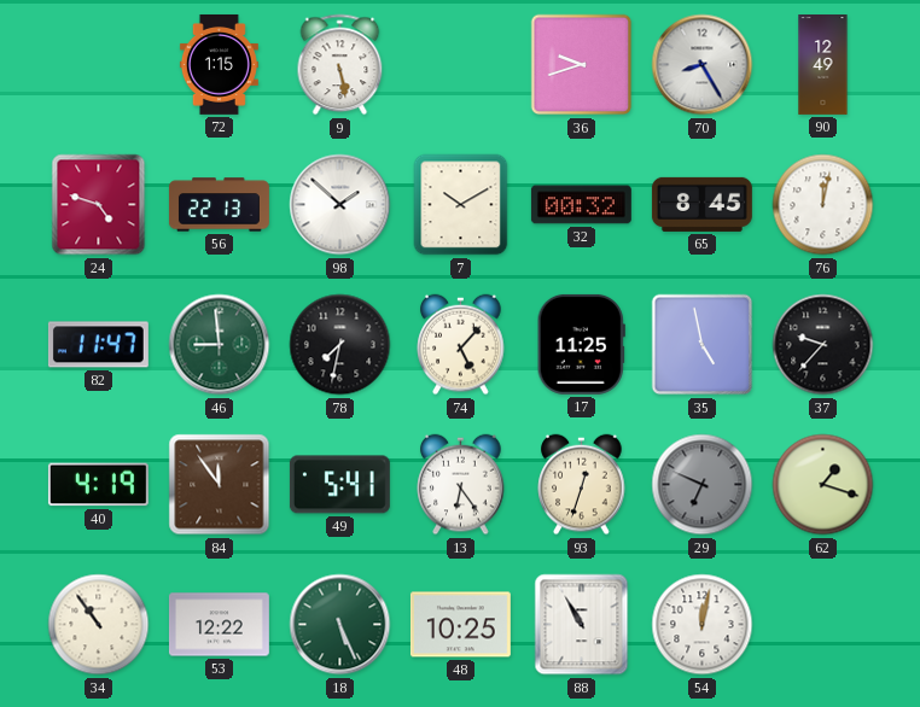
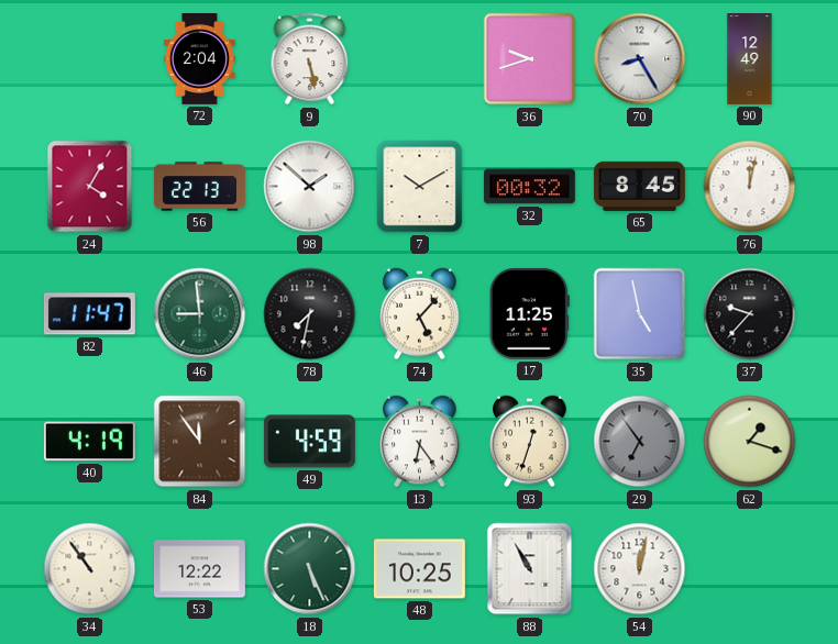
72: 1:15 -> 2:04 (199, 58)
24: 4:48 -> 4:05 (90, 187)
49: 5:41 -> 4:59 (309, 442)
29: 6:49 -> 6:54 (640, 442)
